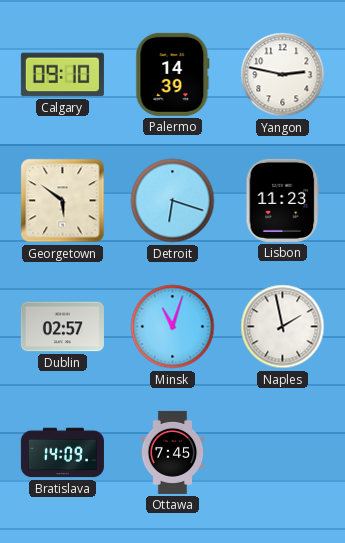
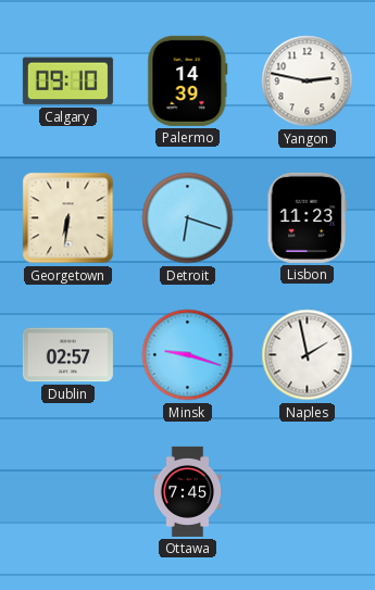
Georgetown: 5:51 -> 6:31 (68, 218)
Minsk: 11:03 -> 9:18 (188, 355)
Bratislava: 14:09 -> none (62, 453)
